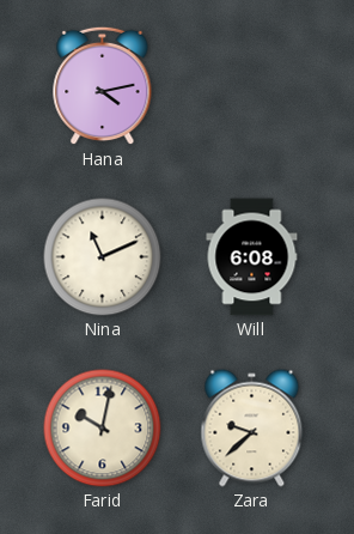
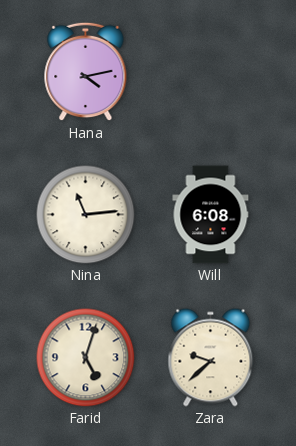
Nina: 11:11 -> 11:14 (86, 215)
Farid: 10:02 -> 5:03 (86, 358)
